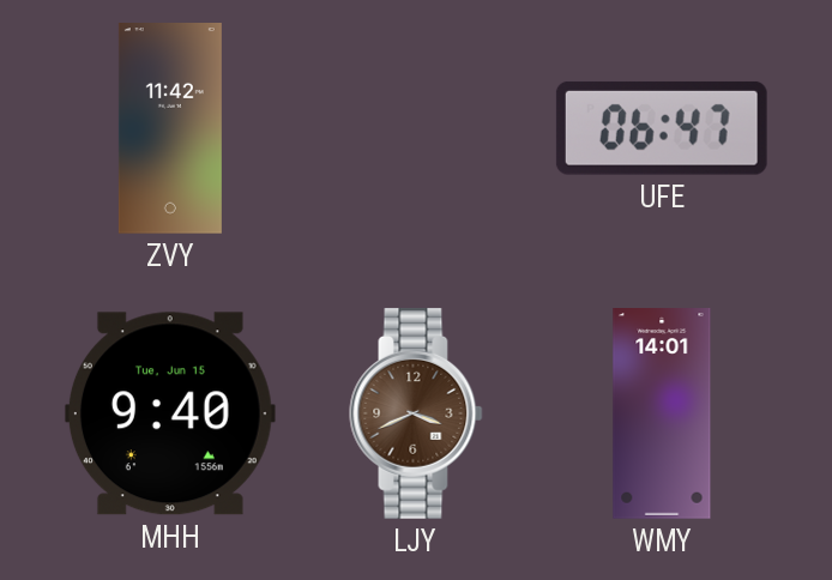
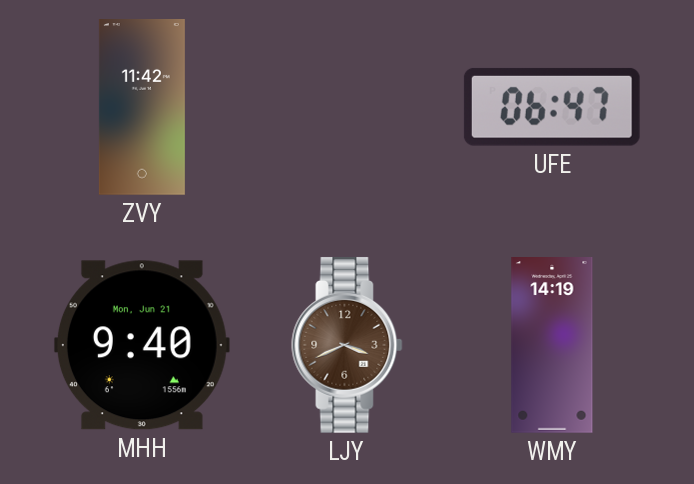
MHH date: Tue, Jun 15 -> Mon, Jun 21 (142, 345)
WMY: 14:01 -> 14:19 (552, 345)
